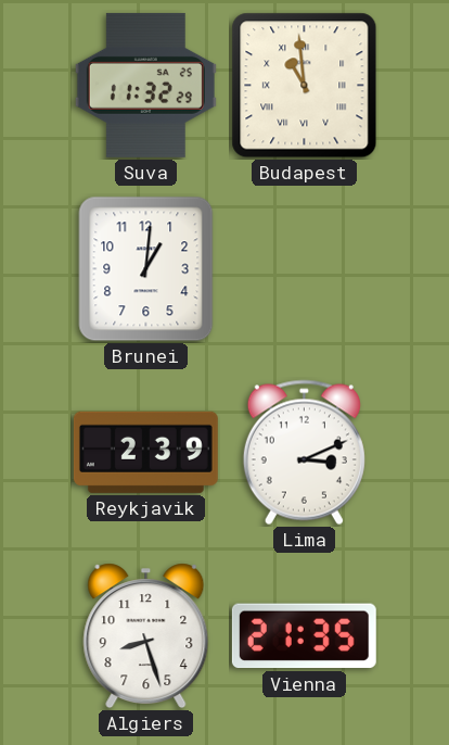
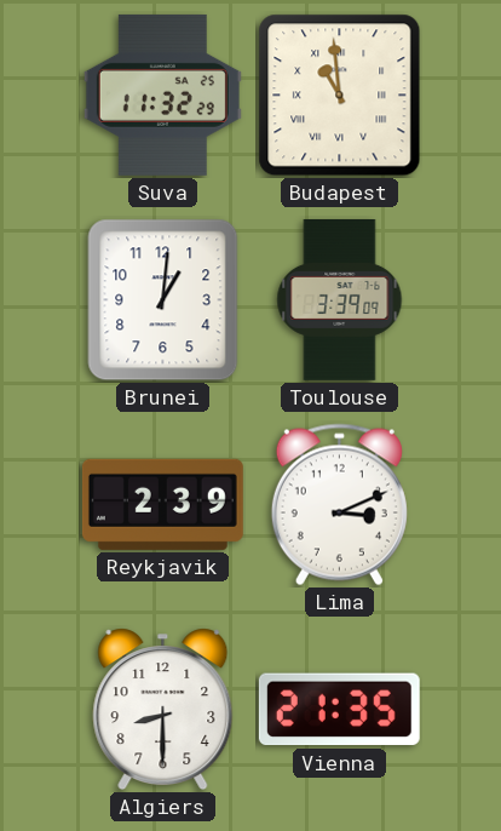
Toulouse: none -> 3:39 (340, 299)
Algiers: 8:27 -> 8:30 (163, 710)
